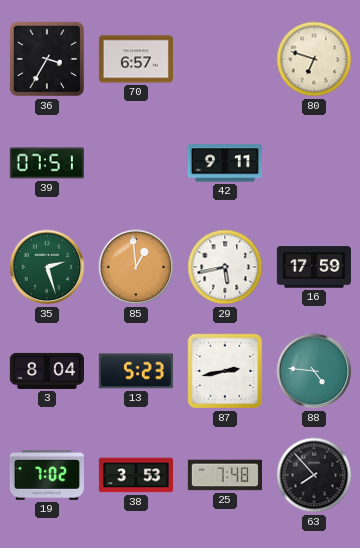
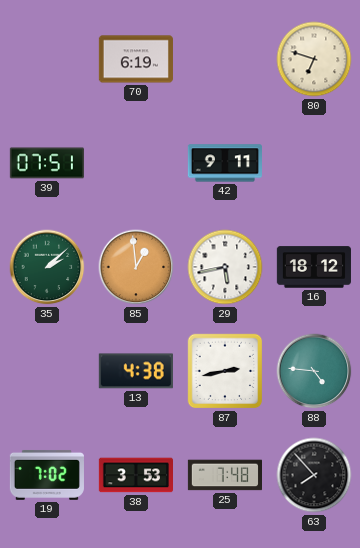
36: 3:35 -> none (47, 59)
70: 6:57 -> 6:19 (136, 59)
35: 2:27 -> 2:08 (47, 267)
16: 17:59 -> 18:12 (313, 267)
3: 8:04 -> none (46, 371)
13: 5:23 -> 4:38 (136, 371)
